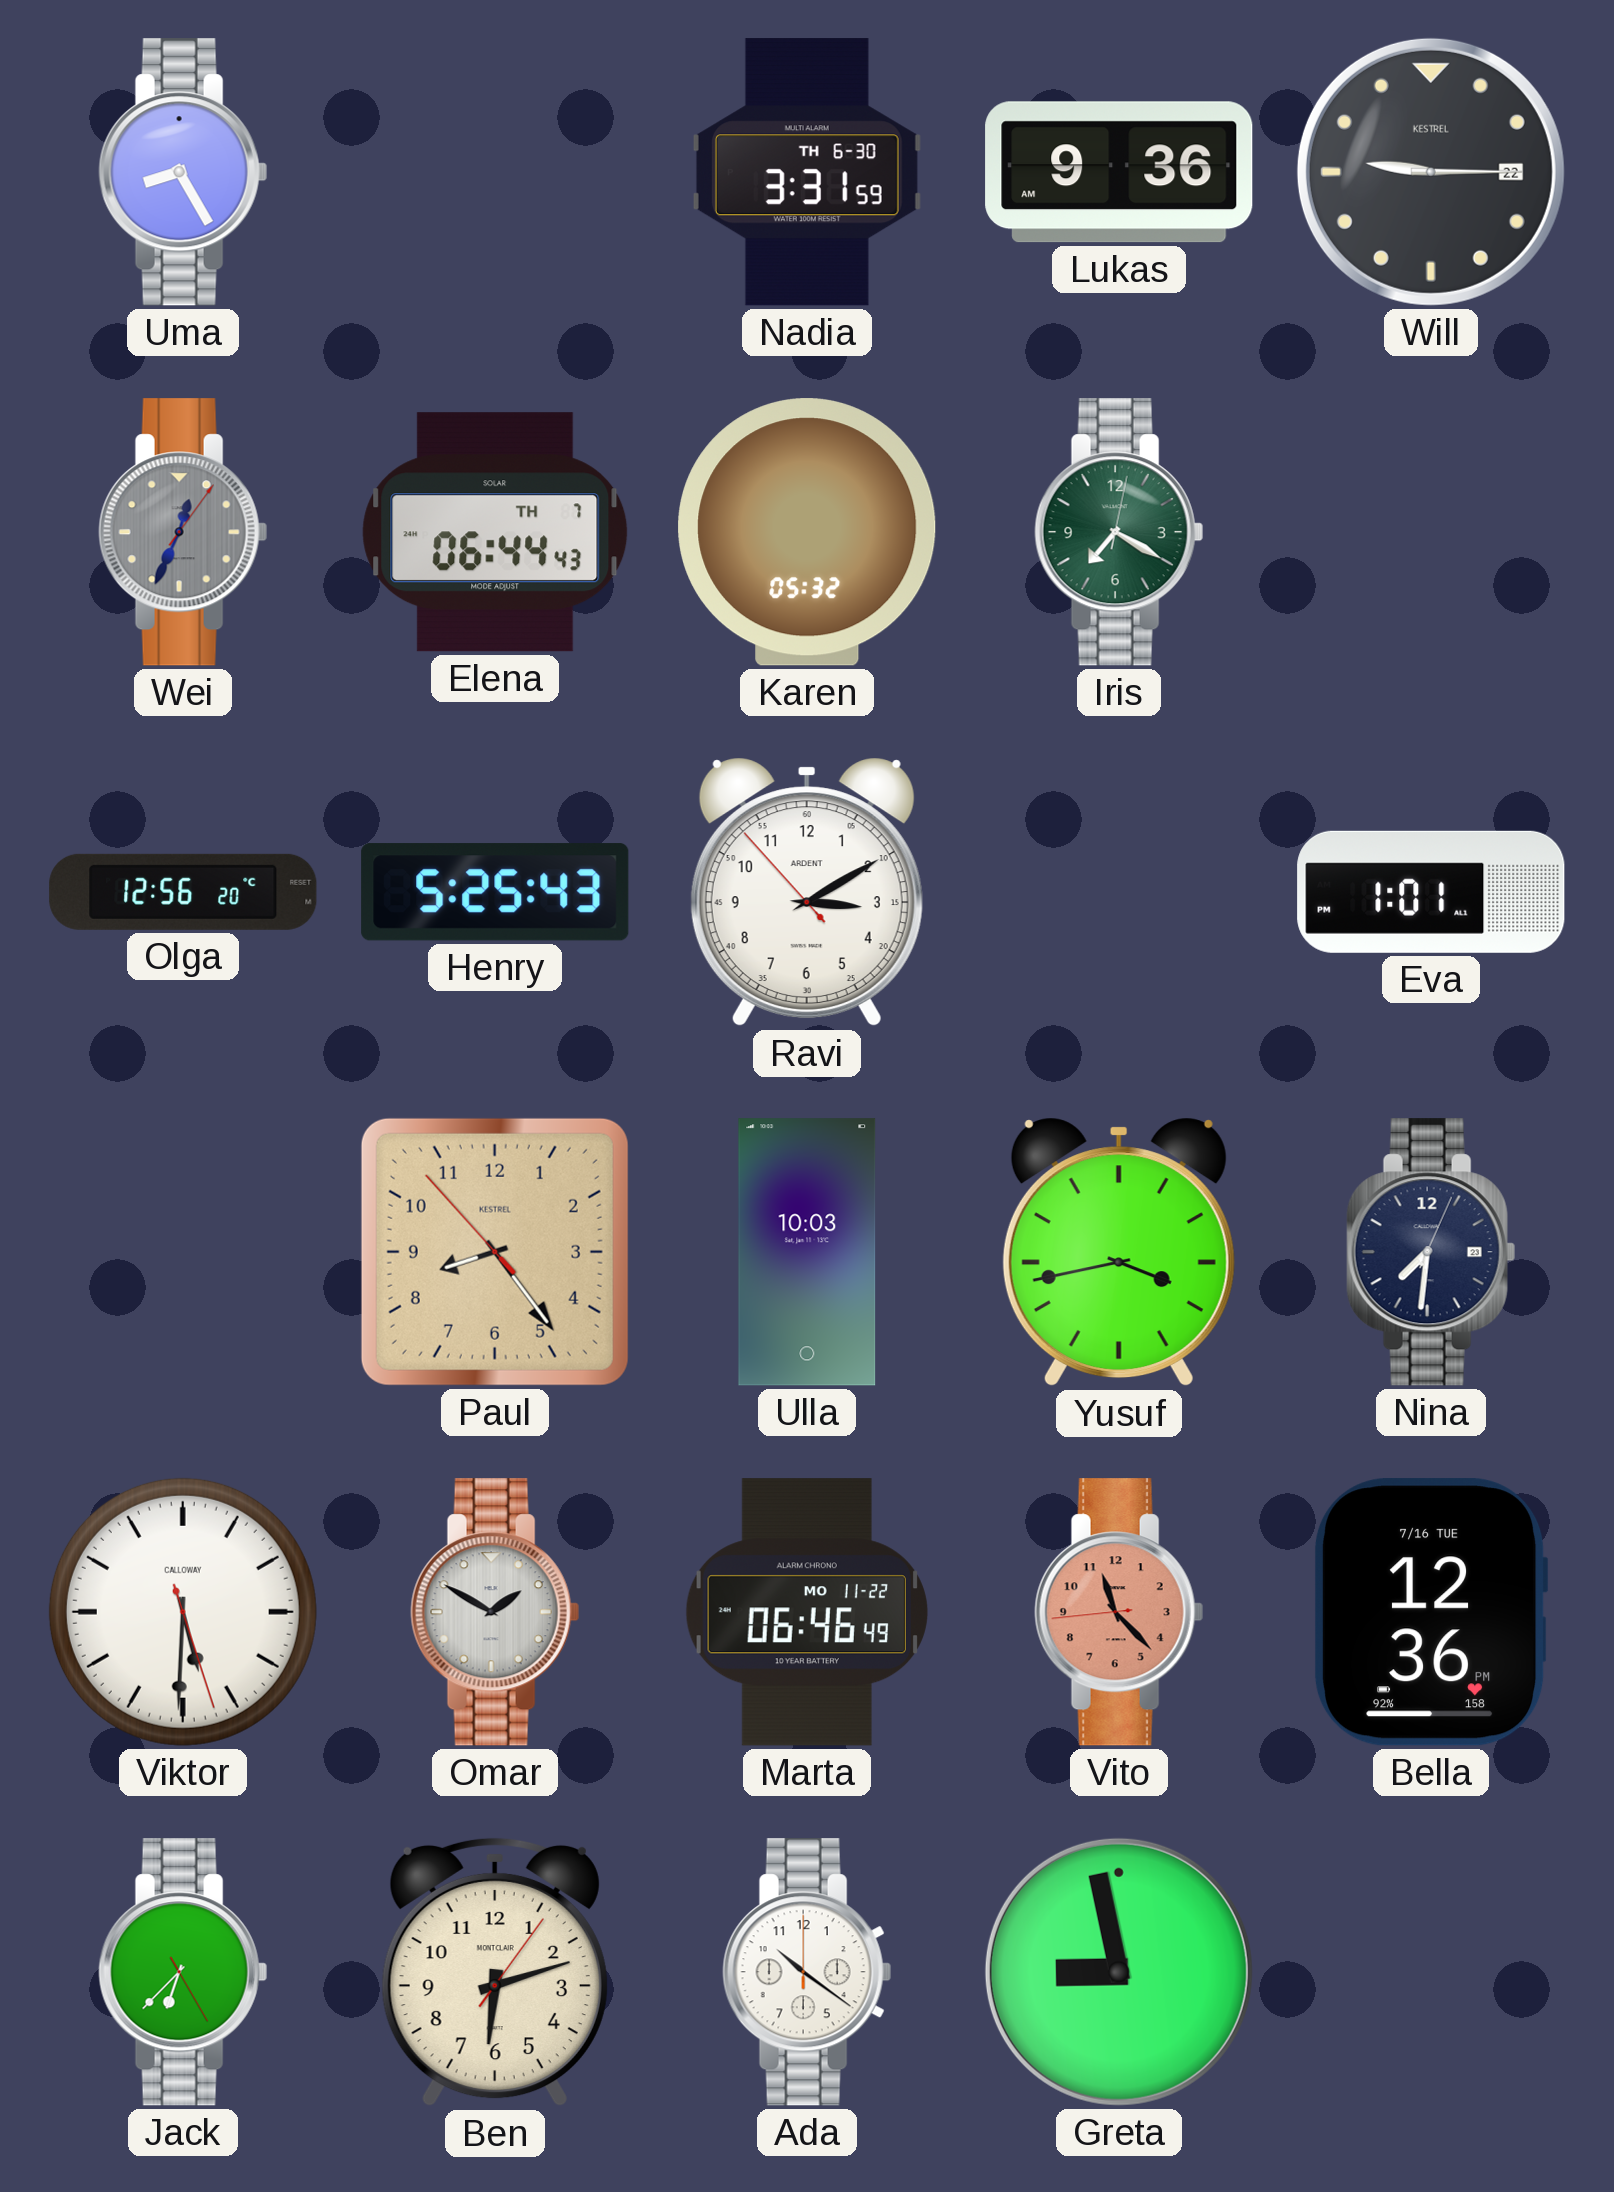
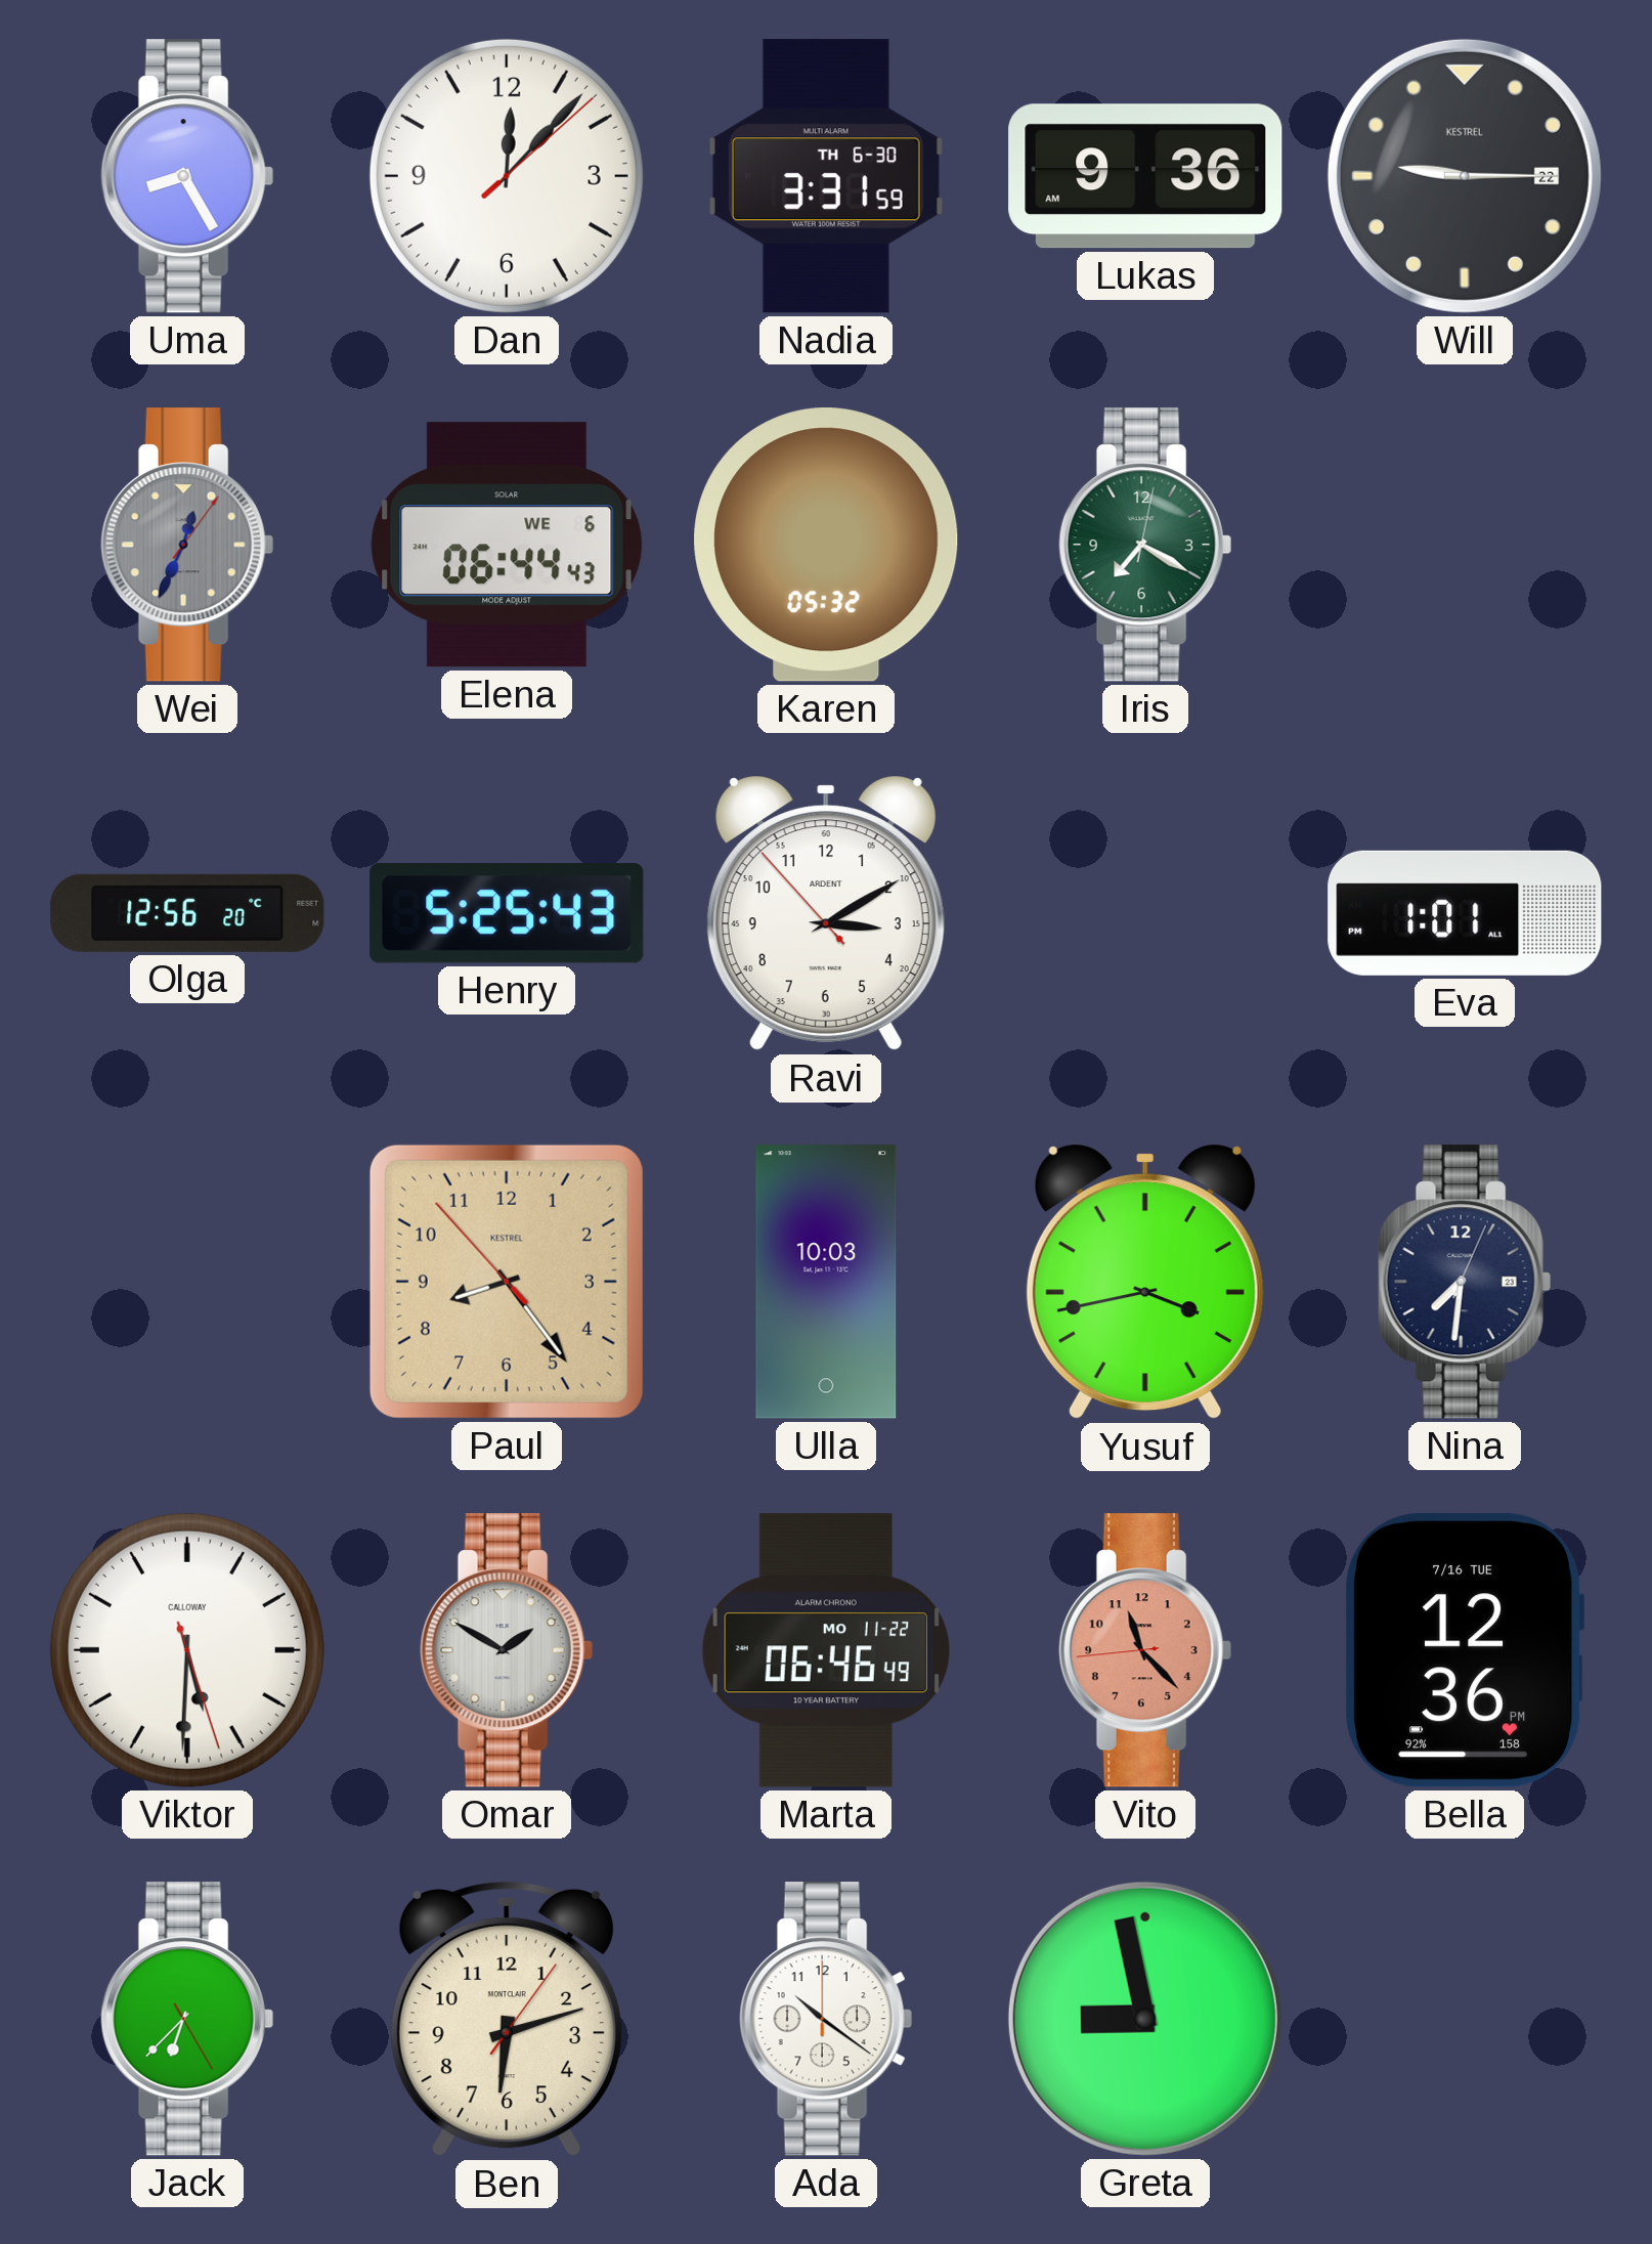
Dan: none -> 12:07 (507, 176)
Elena date: TH 7 -> WE 6 (507, 545)
